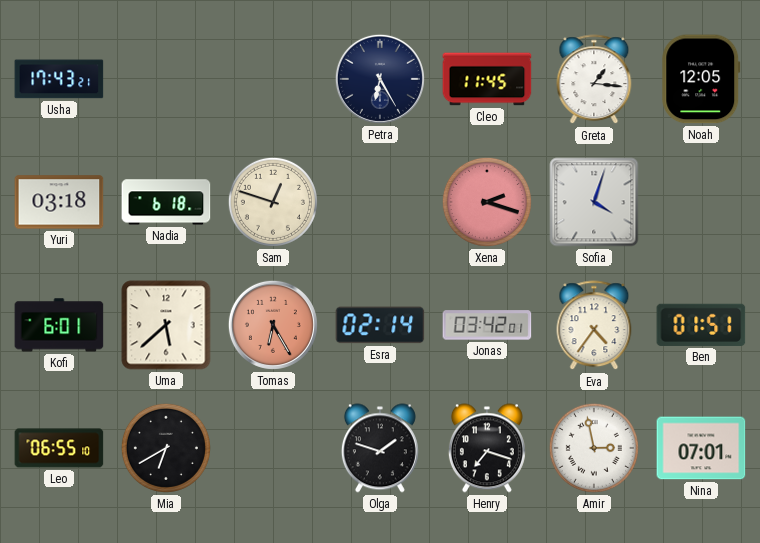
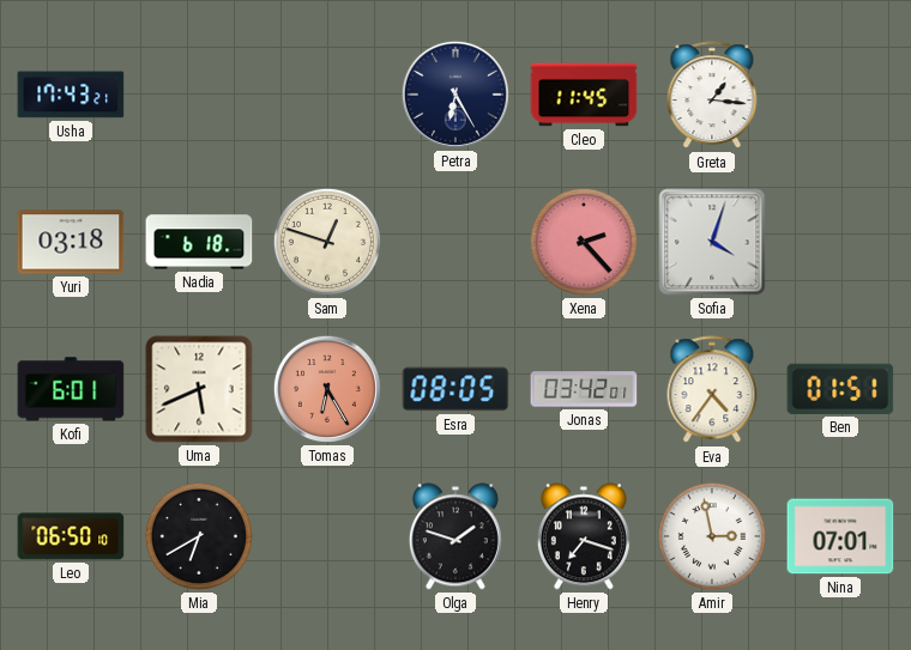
Noah: 12:05 -> none (701, 79)
Xena: 2:18 -> 2:23 (584, 242)
Uma: 5:38 -> 5:41 (199, 389)
Esra: 02:14 -> 08:05 (455, 389)
Leo: 06:55 -> 06:50 (71, 536)
